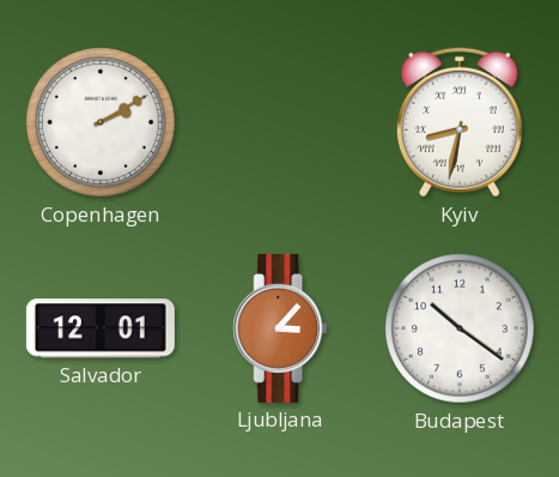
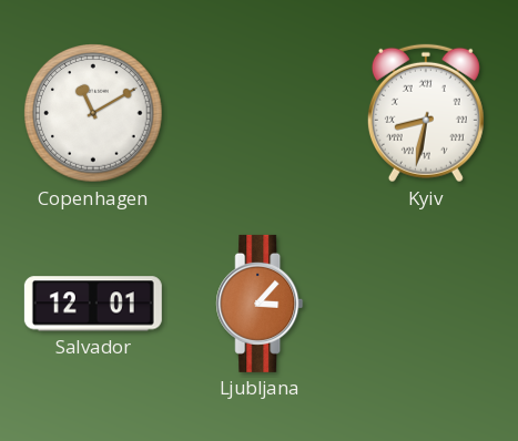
Copenhagen: 2:10 -> 11:10 (93, 113)
Budapest: 10:21 -> none (460, 328)
